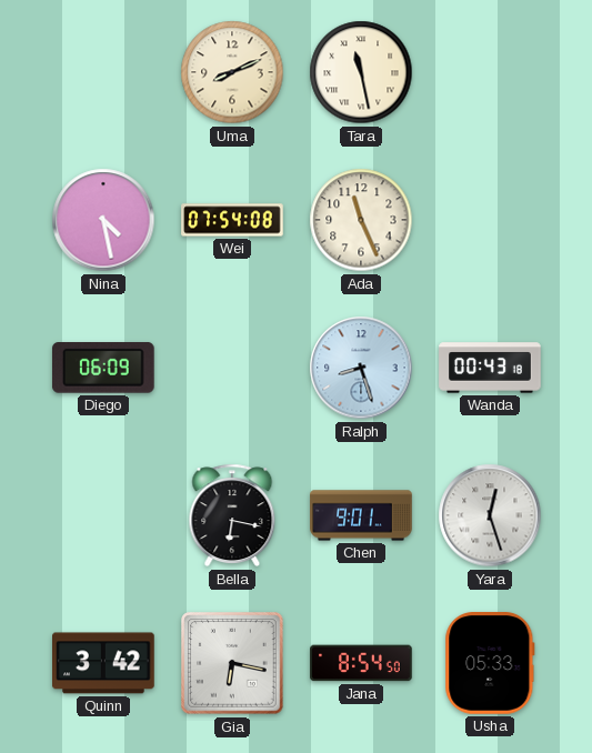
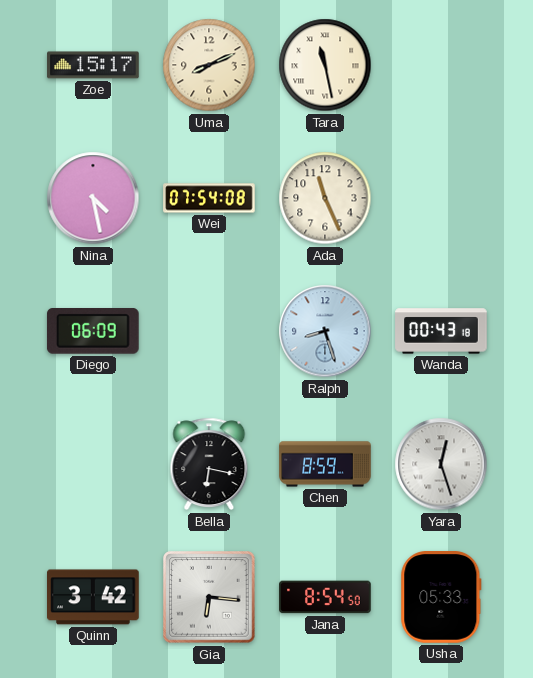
Zoe: none -> 15:17 (93, 65)
Chen: 9:01 -> 8:59 (325, 464)
Gia: 6:17 -> 6:16 (209, 597)
